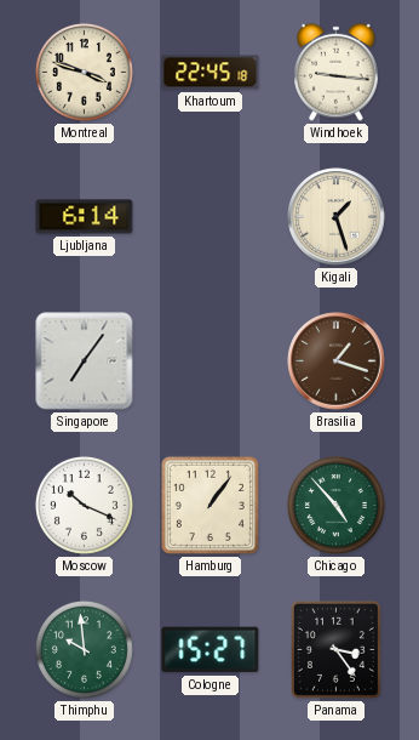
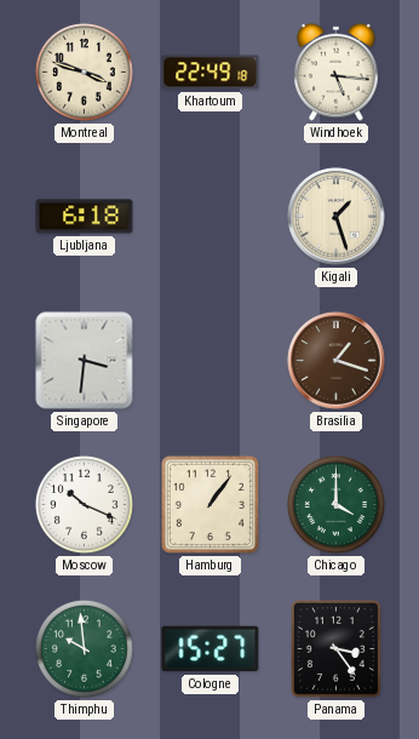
Khartoum: 22:45 -> 22:49 (211, 73)
Windhoek: 9:16 -> 5:16 (337, 71)
Ljubljana: 6:14 -> 6:18 (85, 217)
Singapore: 7:06 -> 3:31 (85, 361)
Chicago: 4:53 -> 4:00 (335, 504)
